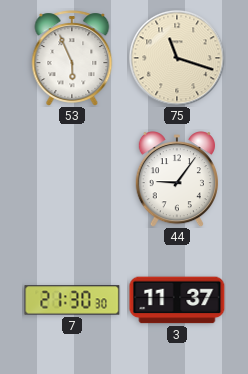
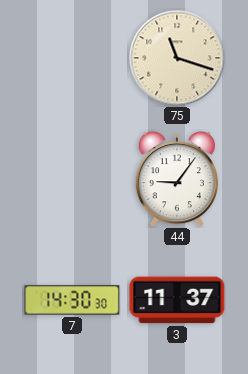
53: 5:56 -> none (72, 58)
7: 21:30 -> 14:30 (72, 300)
